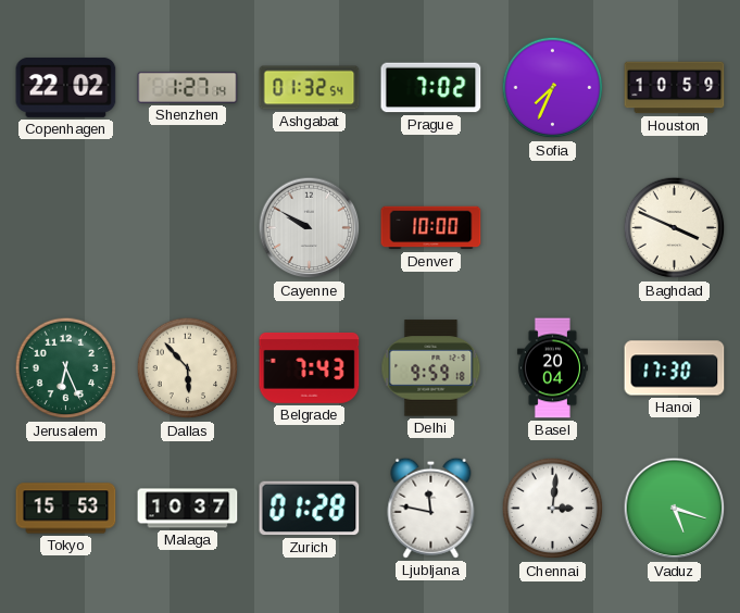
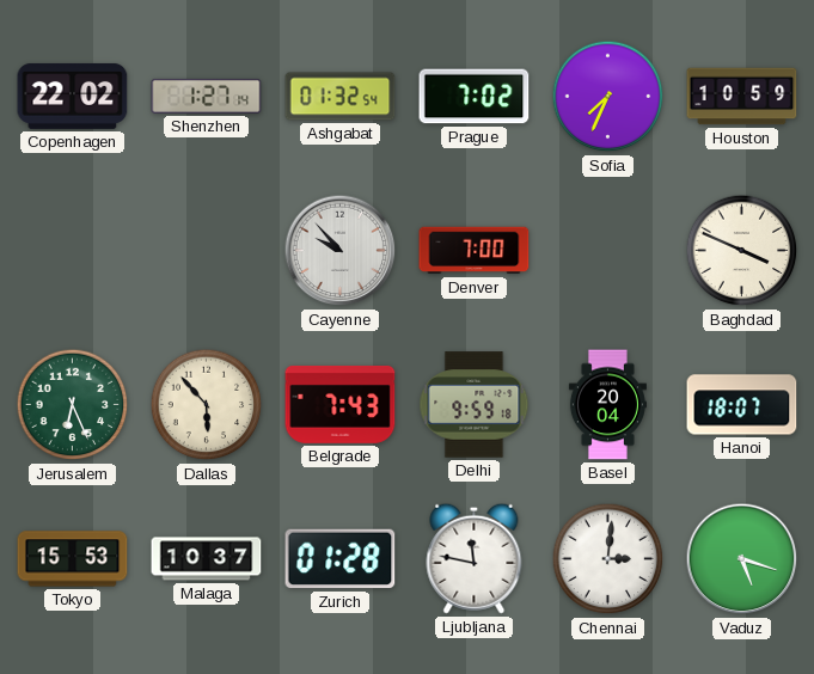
Cayenne: 9:50 -> 9:53 (341, 251)
Denver: 10:00 -> 7:00 (475, 251)
Hanoi: 17:30 -> 18:07 (742, 405)
